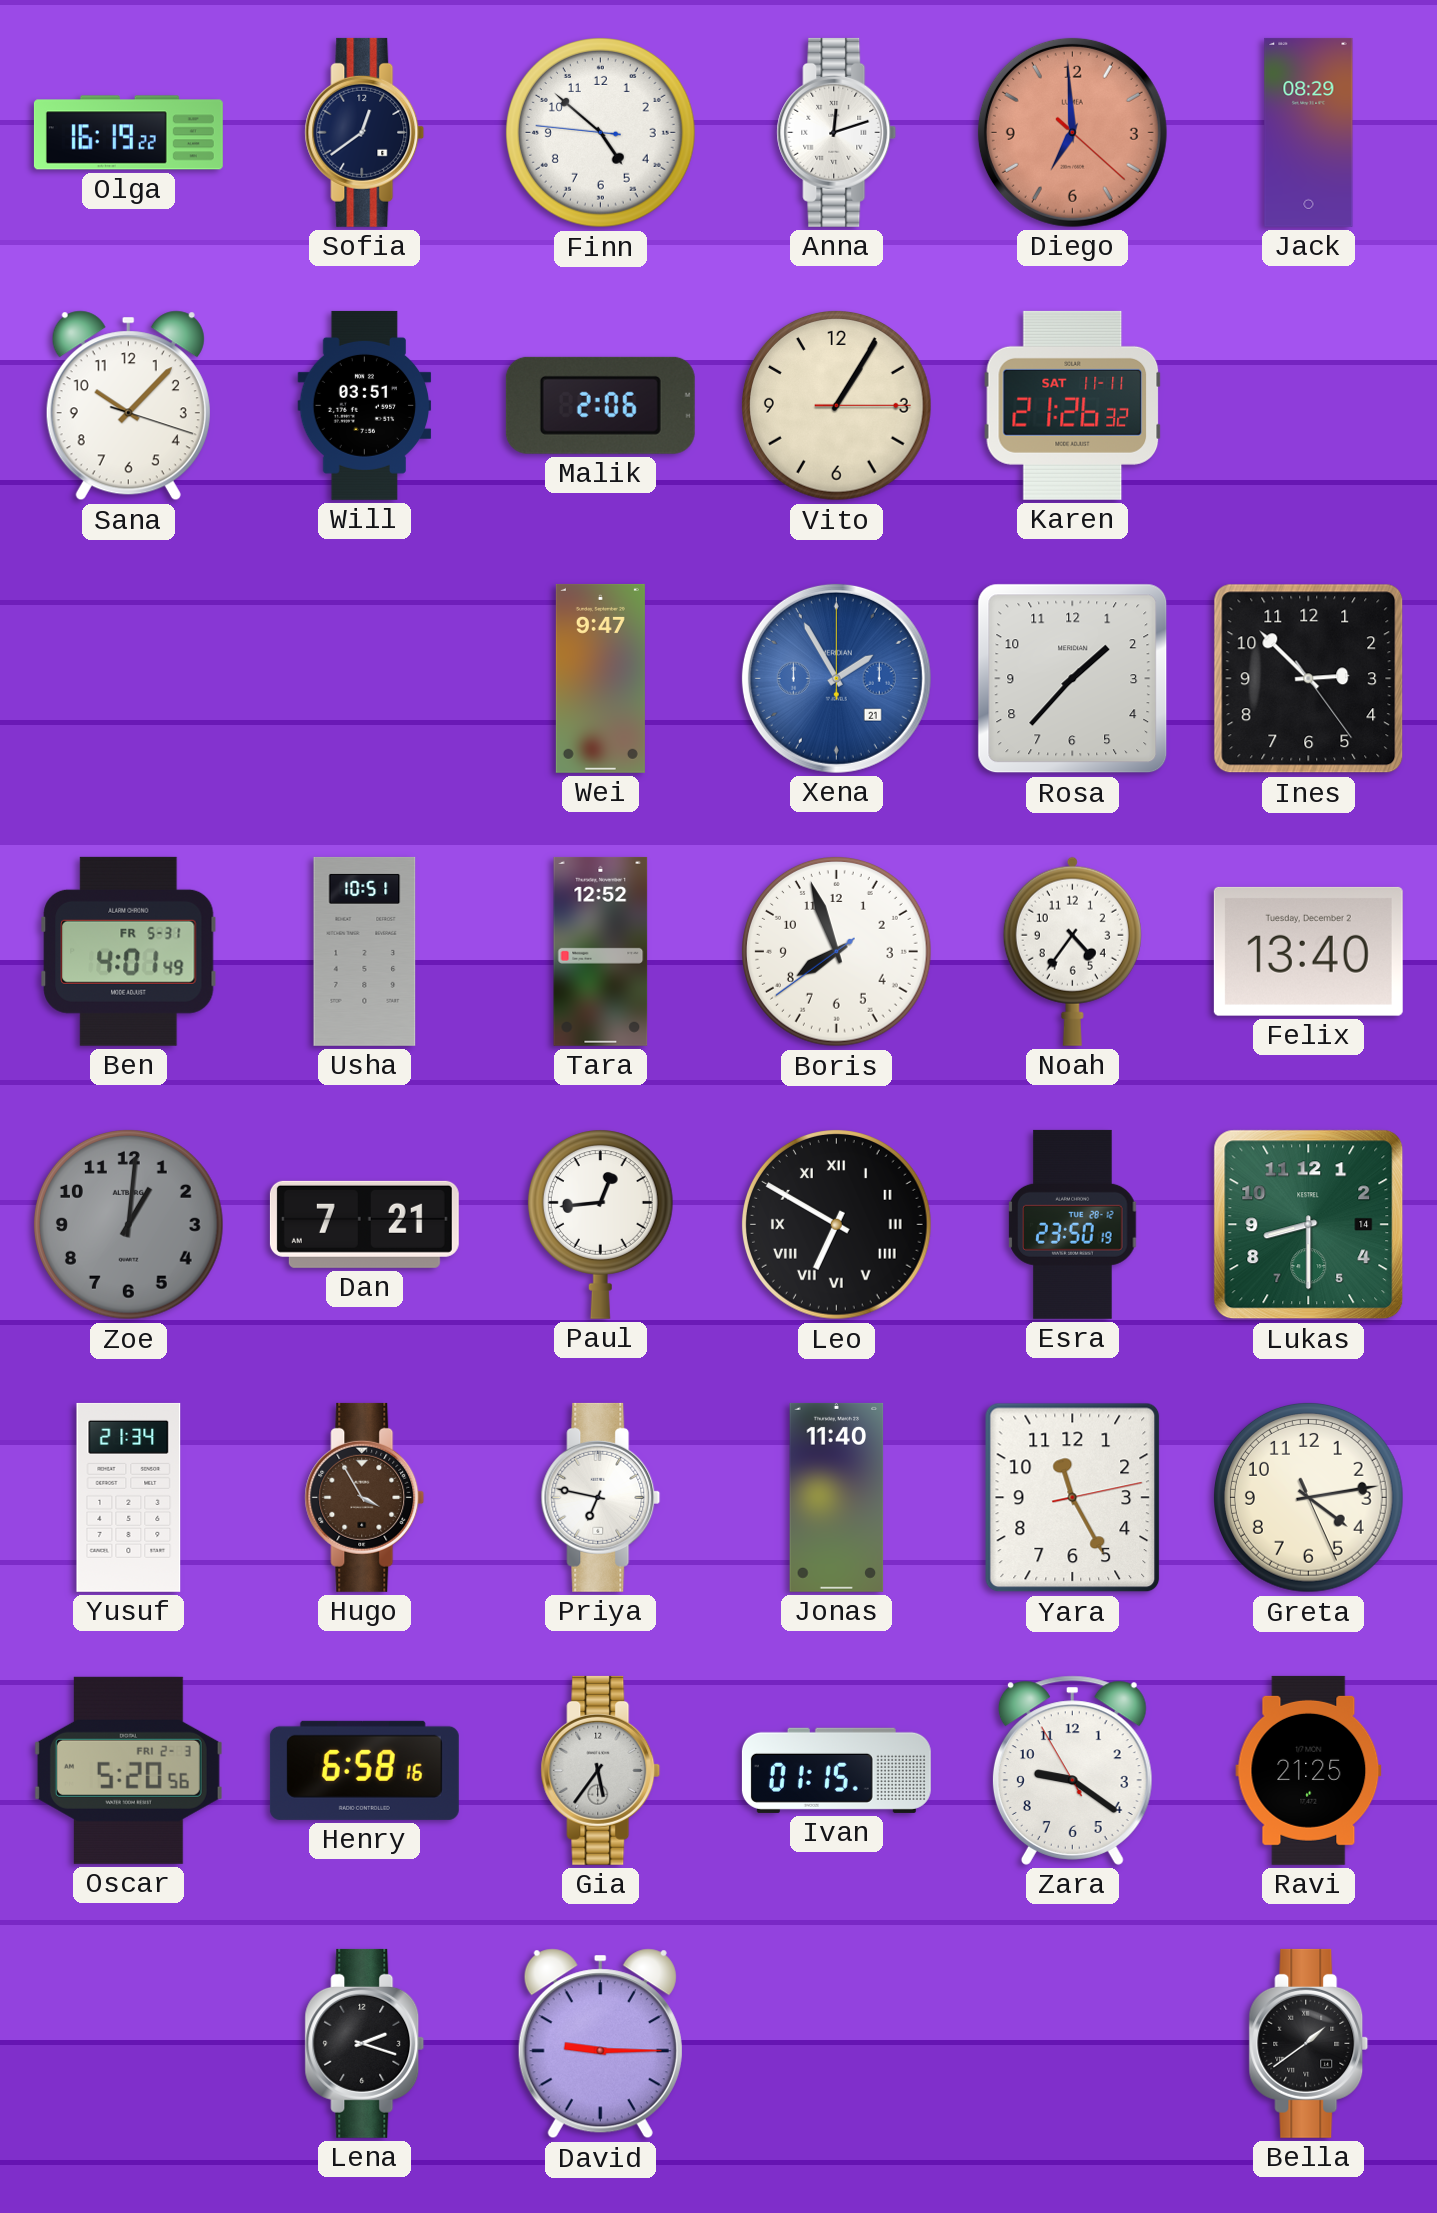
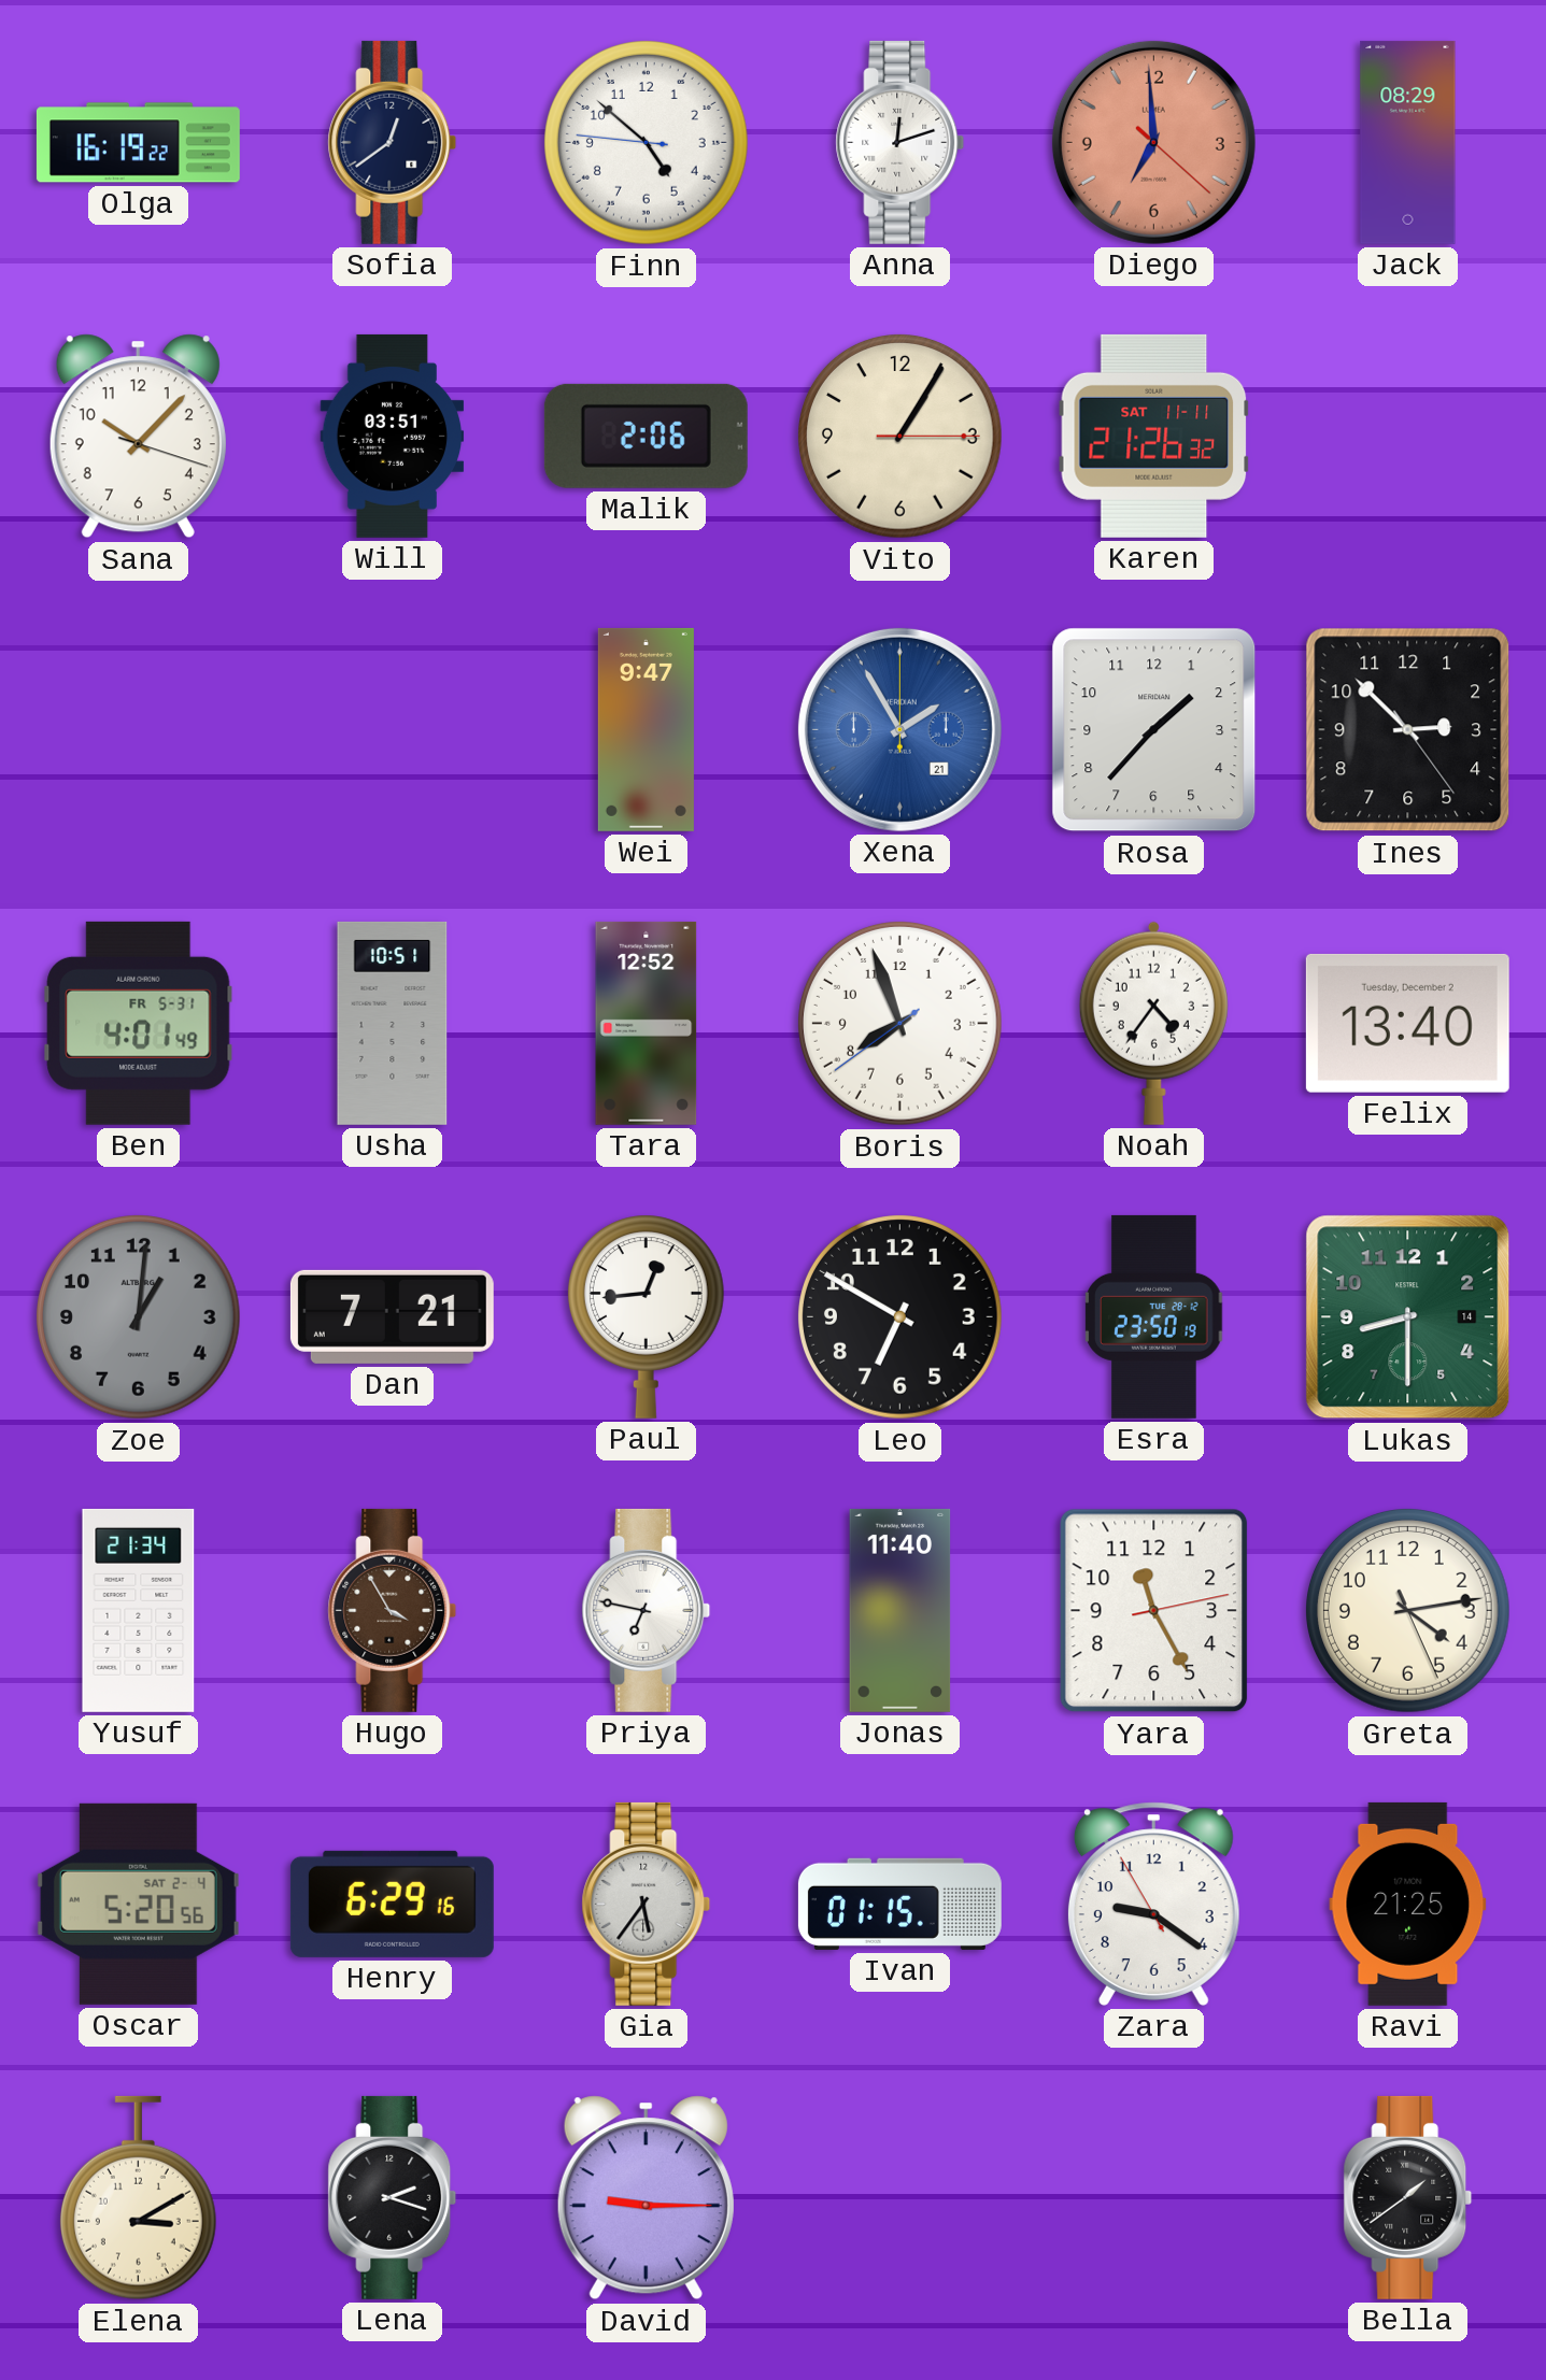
Leo numerals: Roman -> Arabic (900, 1317)
Oscar date: FRI 2-3 -> SAT 2-4 (138, 1904)
Henry: 6:58 -> 6:29 (392, 1904)
Elena: none -> 3:10 (138, 2198)
